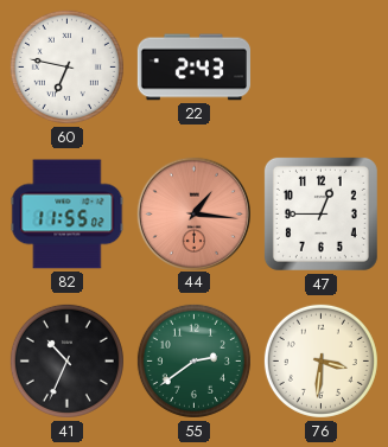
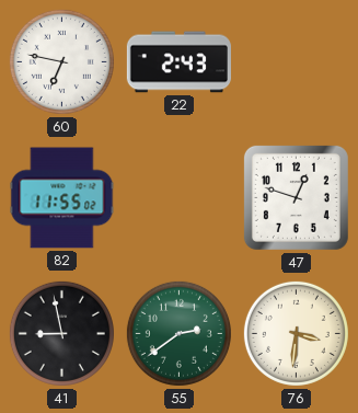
44: 1:16 -> none (193, 213)
47: 12:45 -> 12:48 (296, 197)
41: 10:34 -> 8:58 (61, 333)
